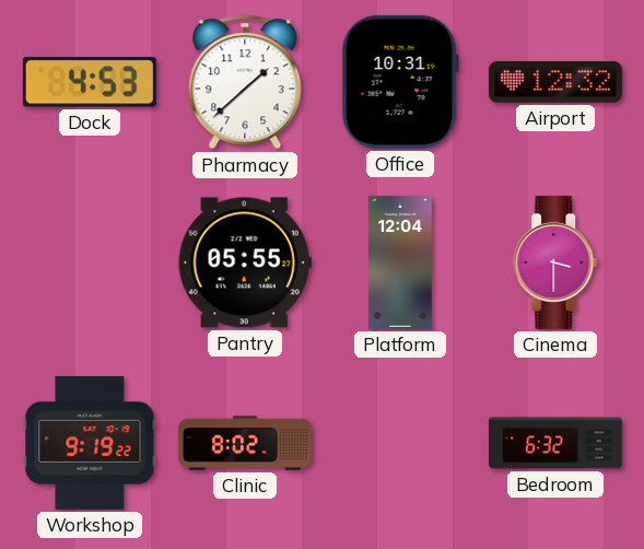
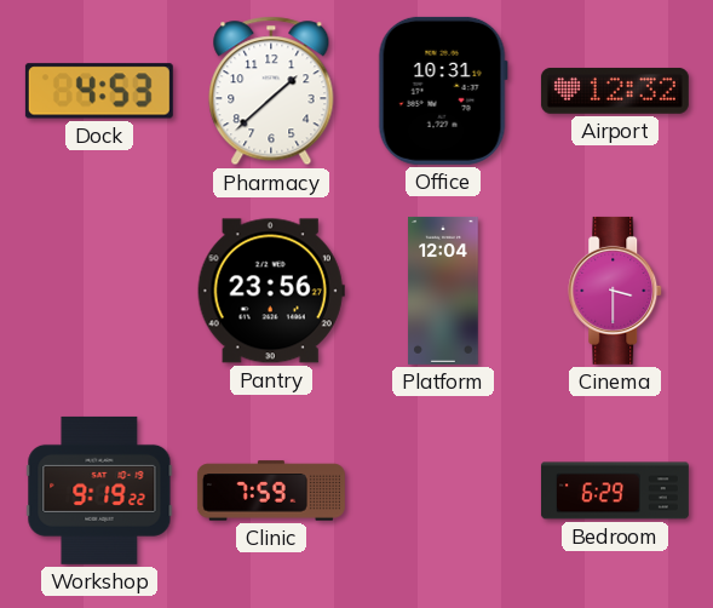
Pantry: 05:55 -> 23:56 (271, 291)
Clinic: 8:02 -> 7:59 (271, 491)
Bedroom: 6:32 -> 6:29 (615, 491)
